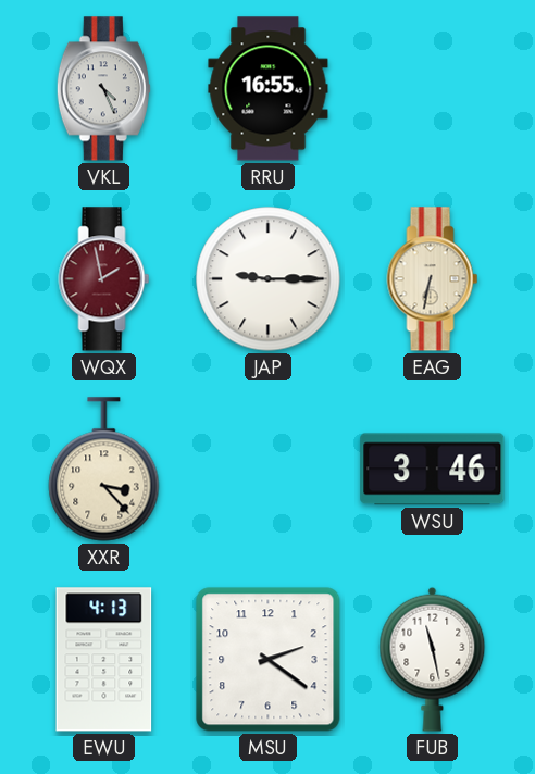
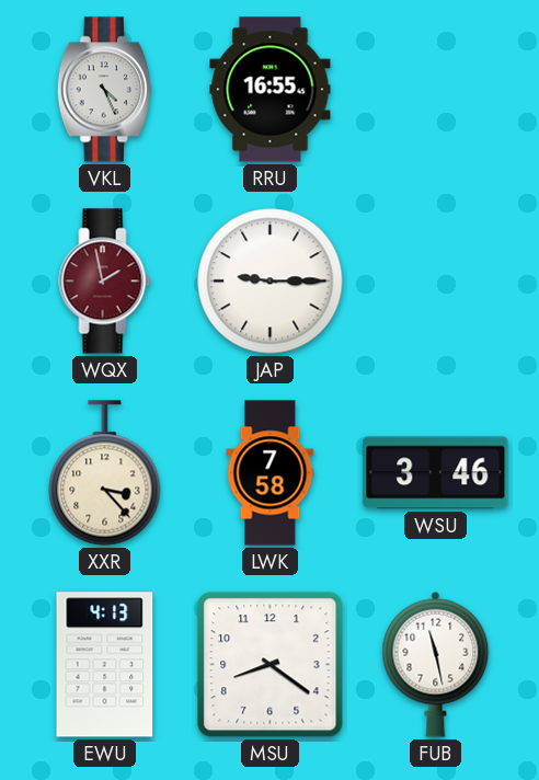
EAG: 6:32 -> none (433, 279)
LWK: none -> 7:58 (271, 473)
MSU: 2:21 -> 8:21 (271, 665)
